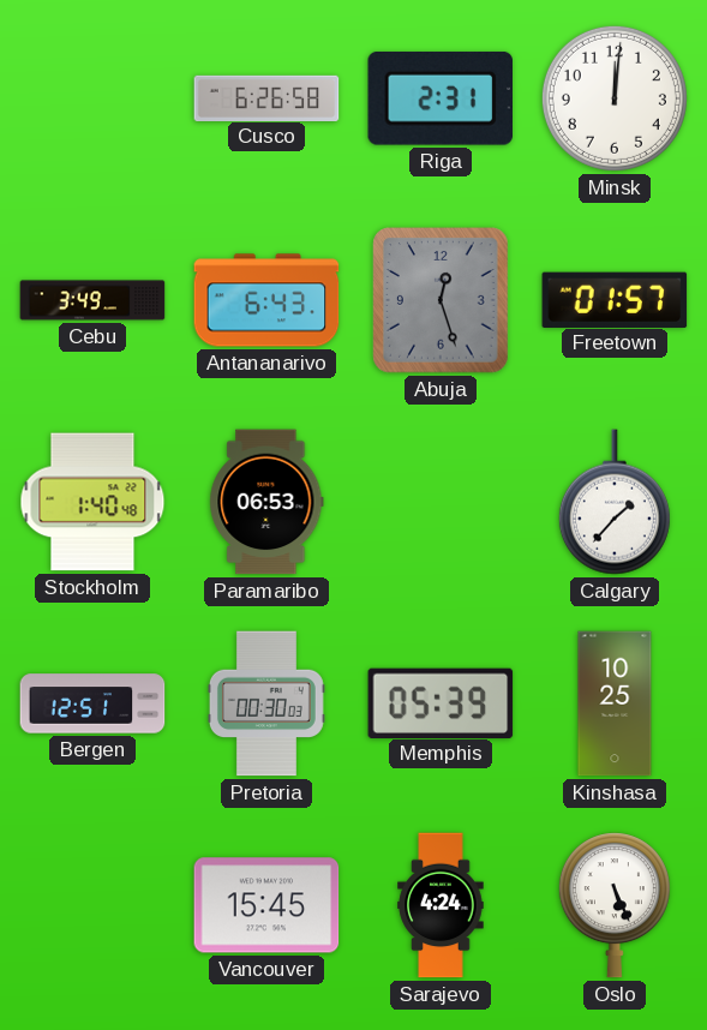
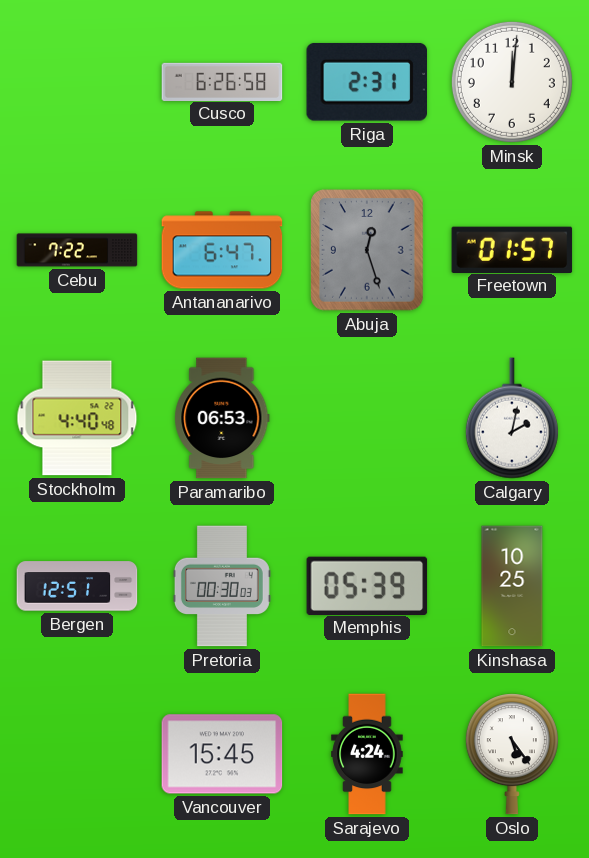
Cebu: 3:49 -> 7:22 (77, 250)
Antananarivo: 6:43 -> 6:47 (222, 250)
Stockholm: 1:40 -> 4:40 (77, 418)
Calgary: 1:37 -> 2:02 (512, 418)
Oslo: 5:26 -> 5:24 (512, 754)
